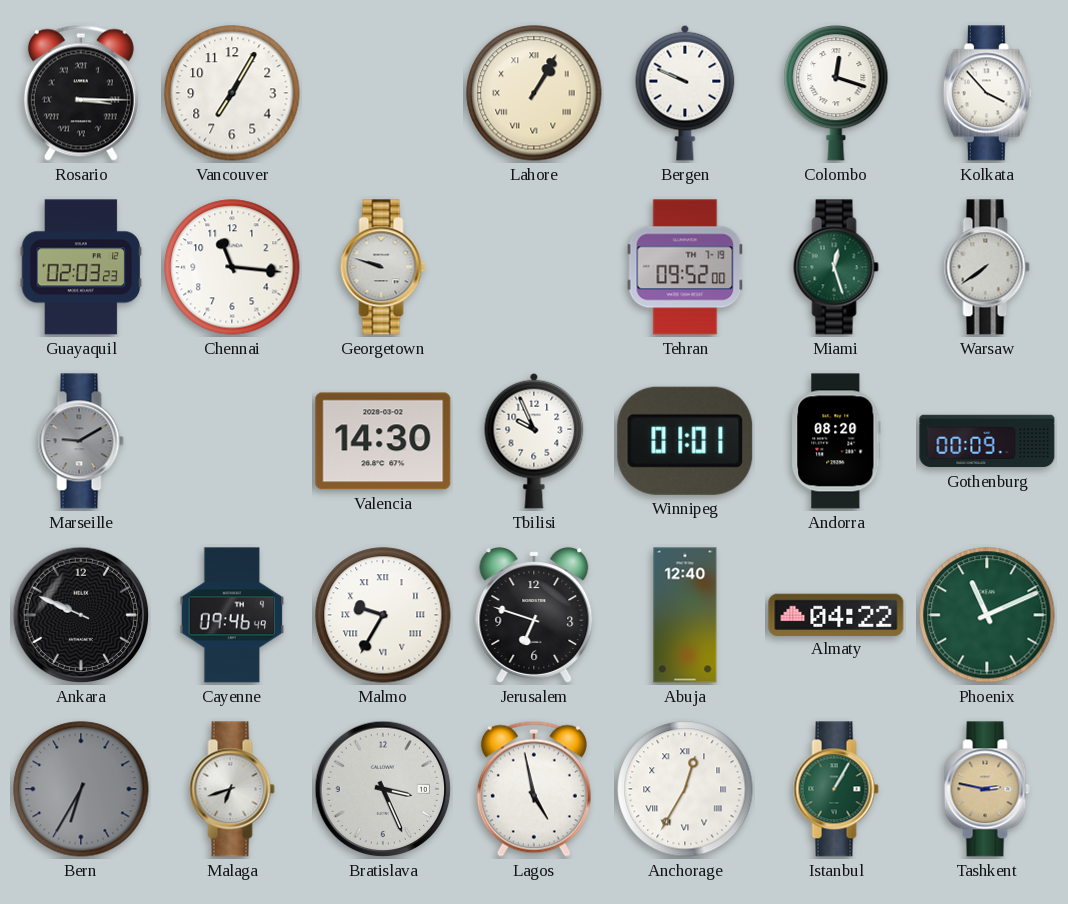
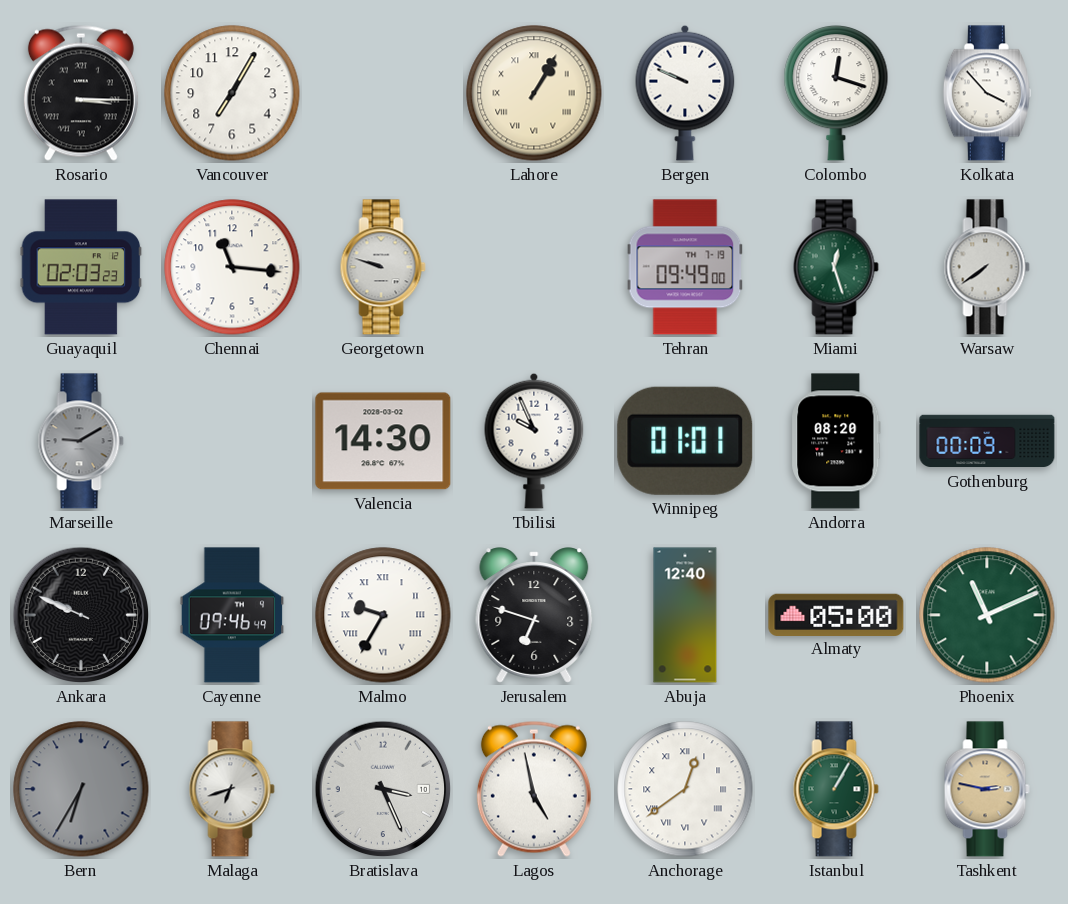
Tehran: 09:52 -> 09:49 (685, 267)
Almaty: 04:22 -> 05:00 (836, 614)
Anchorage: 12:35 -> 12:39 (685, 789)
